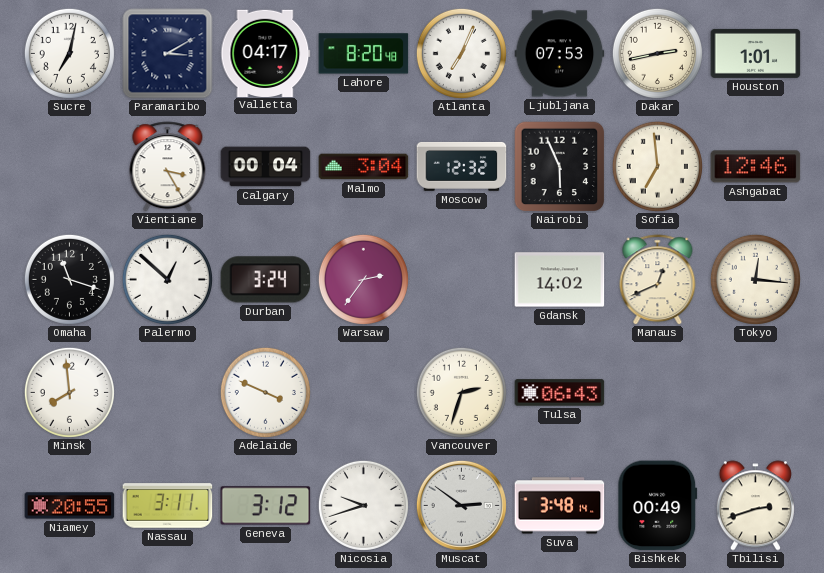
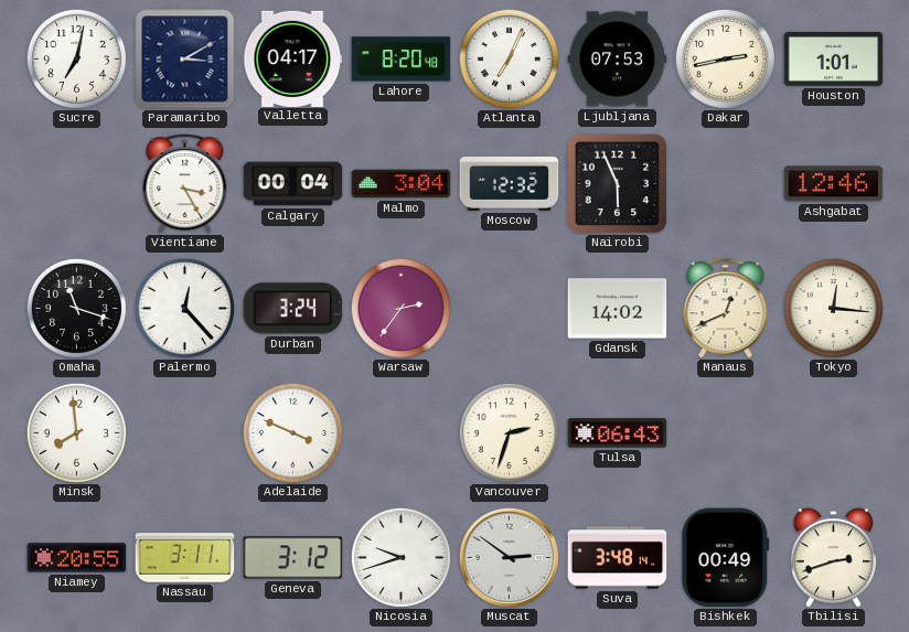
Sofia: 6:59 -> none (657, 166)
Palermo: 12:52 -> 12:23 (184, 308)
